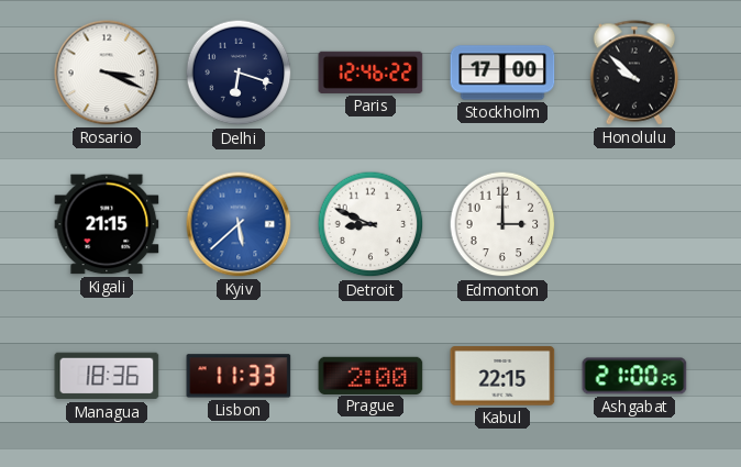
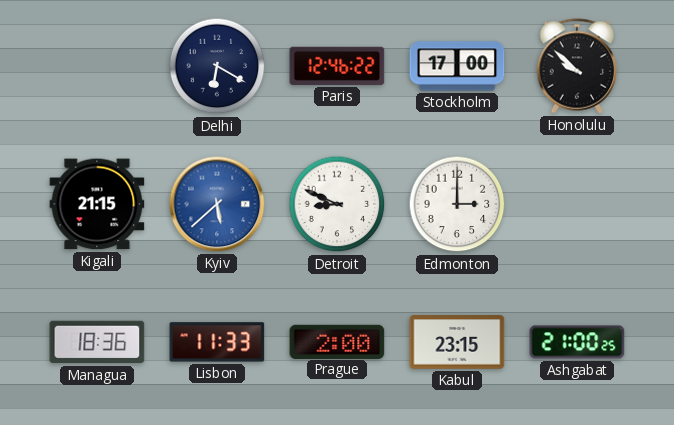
Rosario: 3:19 -> none (107, 73)
Delhi: 6:18 -> 6:20 (217, 66)
Kabul: 22:15 -> 23:15 (457, 342)
